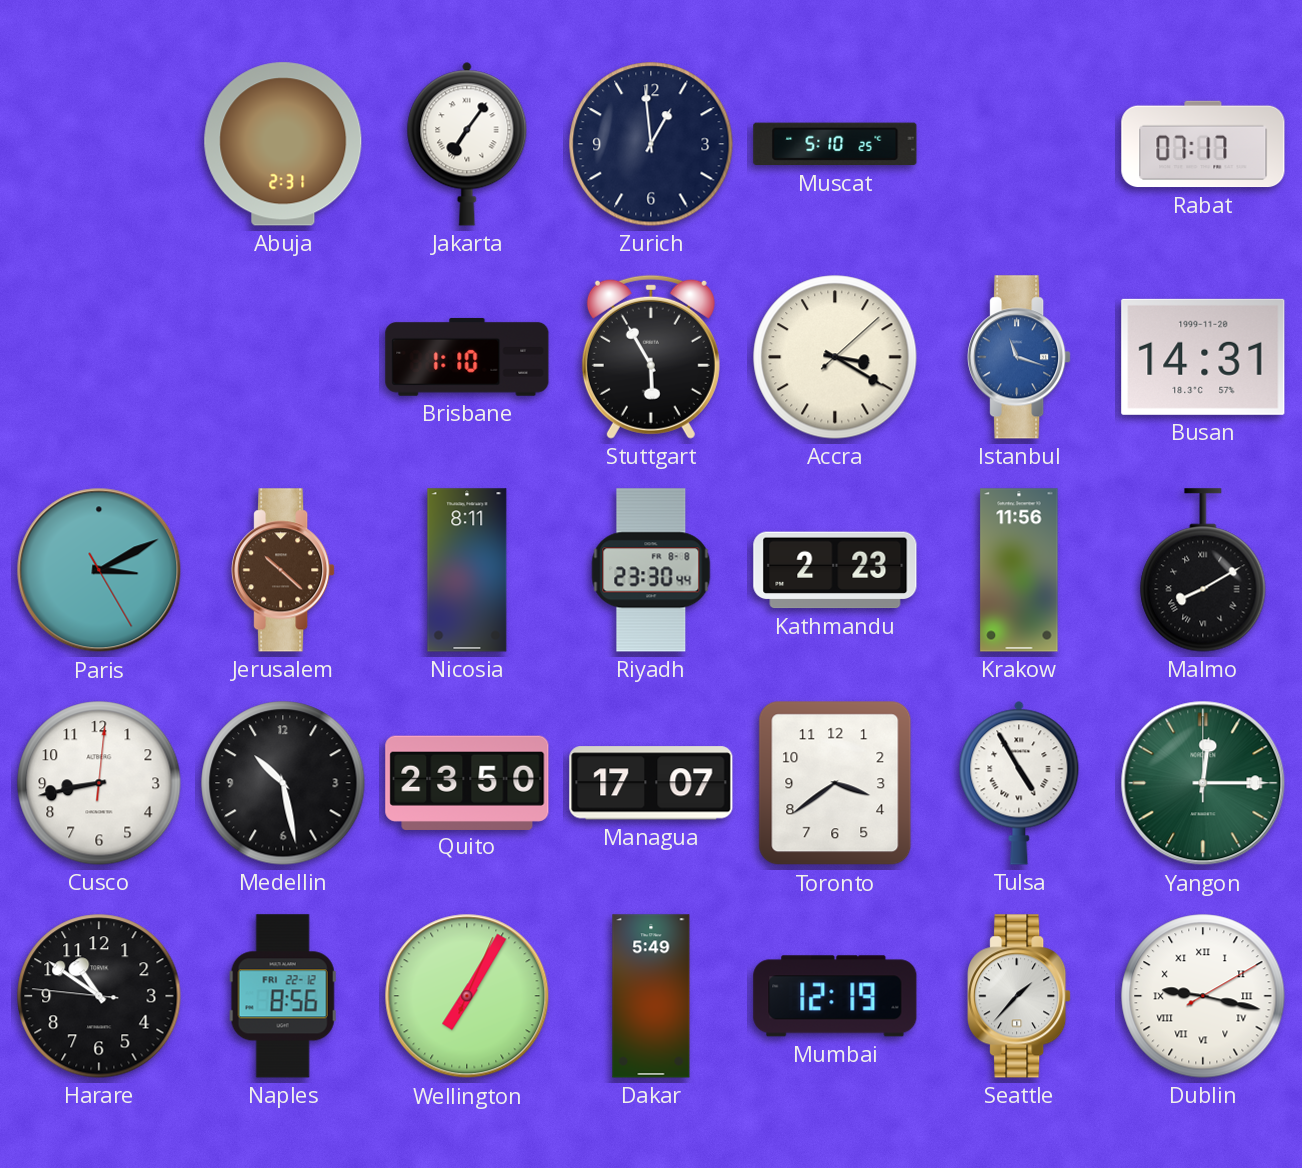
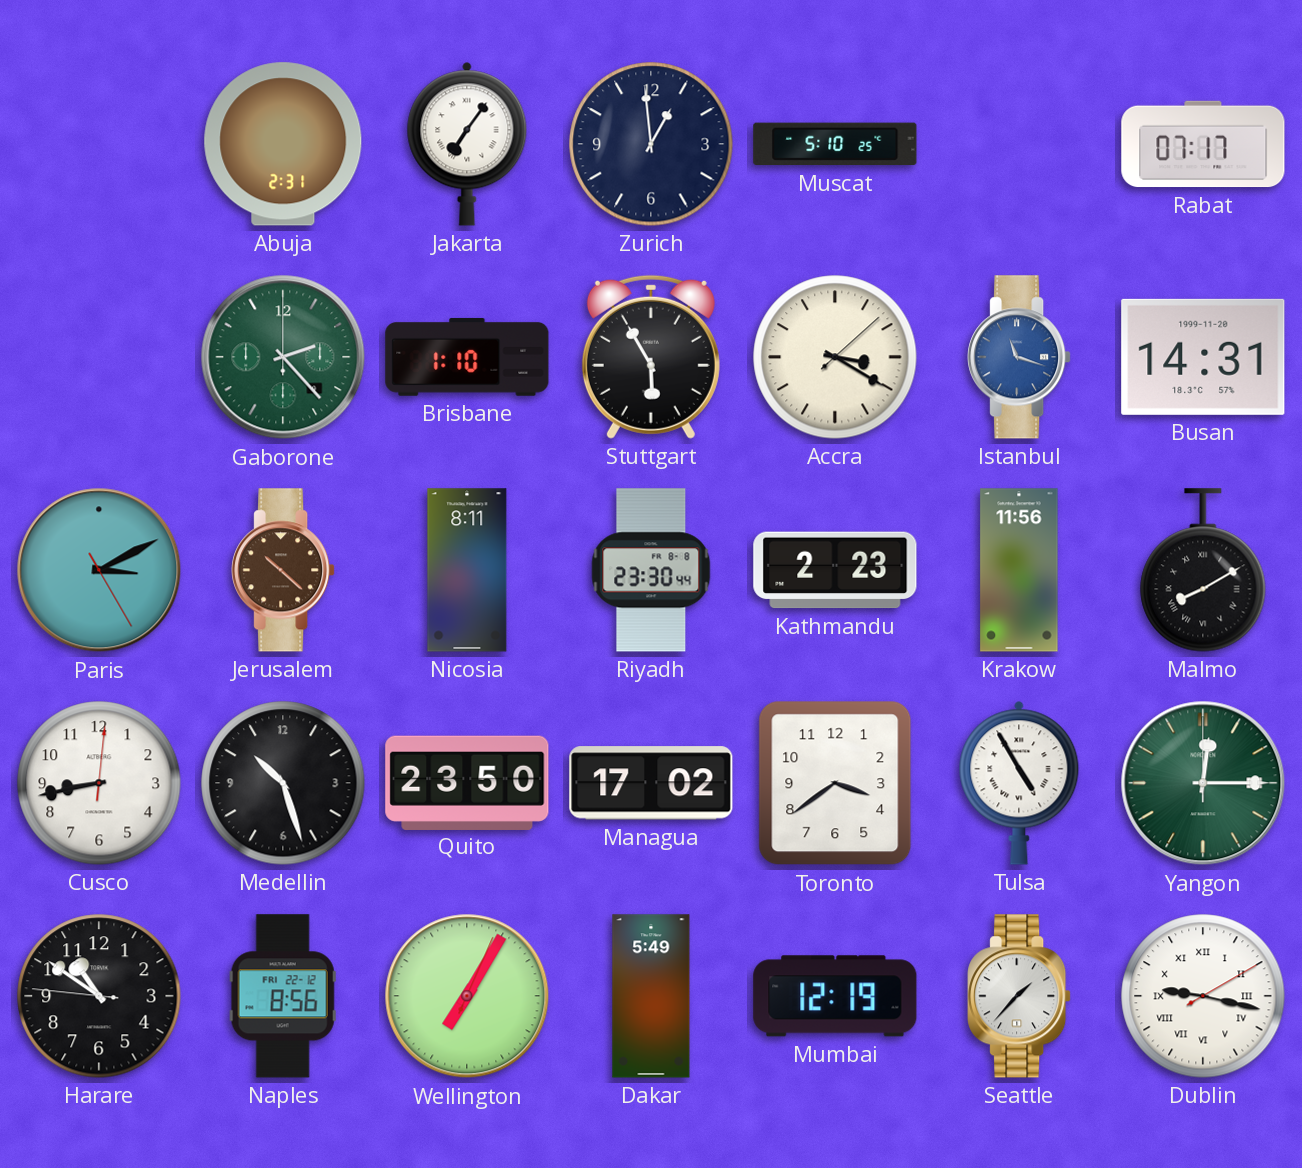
Gaborone: none -> 2:23 (283, 357)
Medellin: 10:28 -> 10:27 (283, 783)
Managua: 17:07 -> 17:02 (651, 783)
